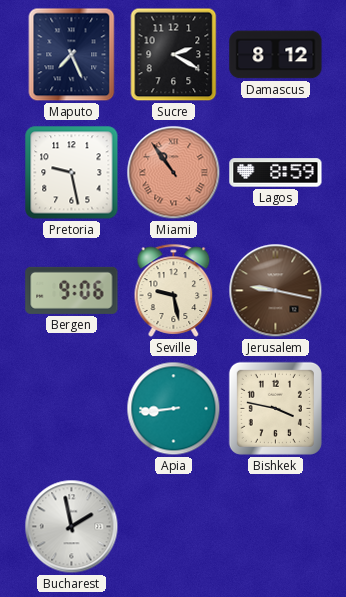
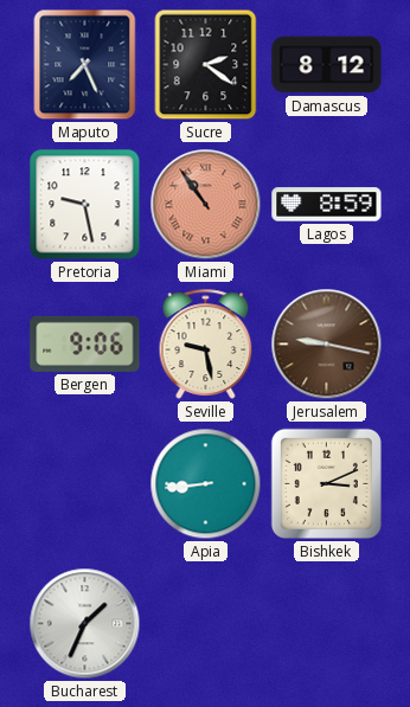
Sucre: 2:20 -> 2:21 (206, 65)
Bishkek: 3:47 -> 3:11 (326, 483)
Bucharest: 1:58 -> 1:34 (85, 624)
